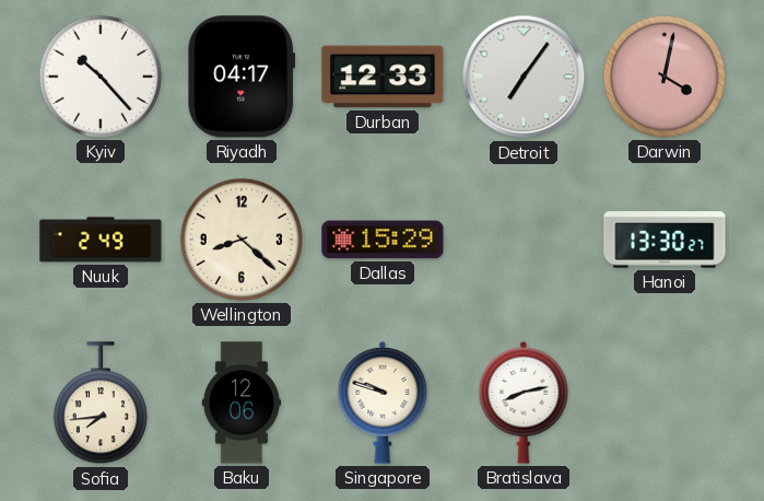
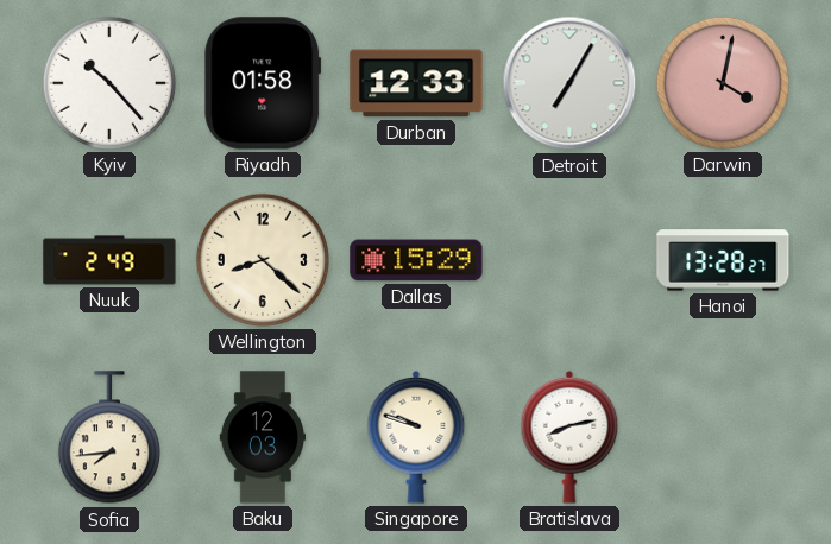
Riyadh: 04:17 -> 01:58 (263, 83)
Detroit: 7:06 -> 7:05 (569, 83)
Hanoi: 13:30 -> 13:28 (723, 260)
Baku: 12:06 -> 12:03 (262, 437)
